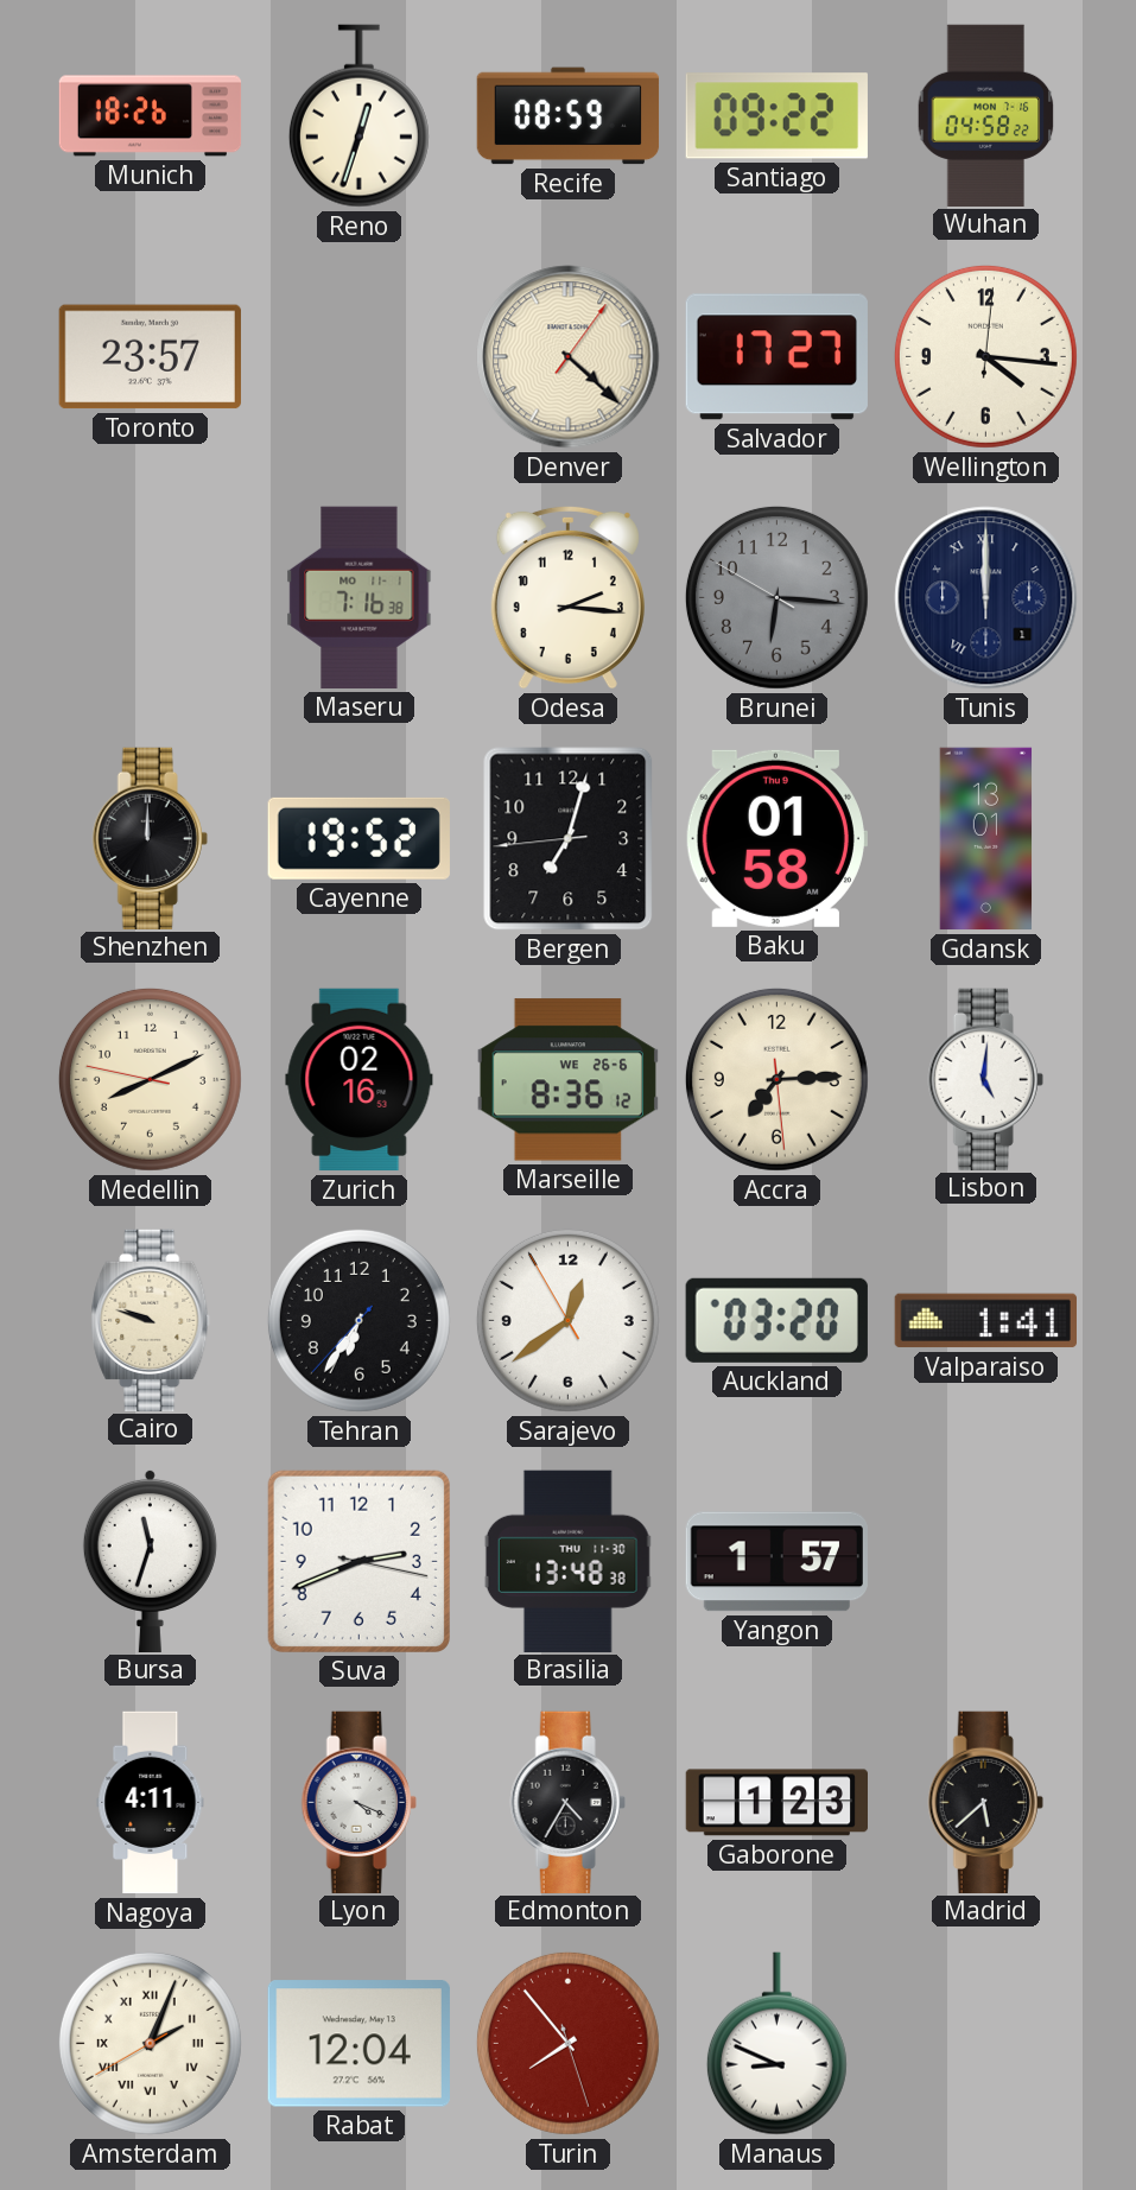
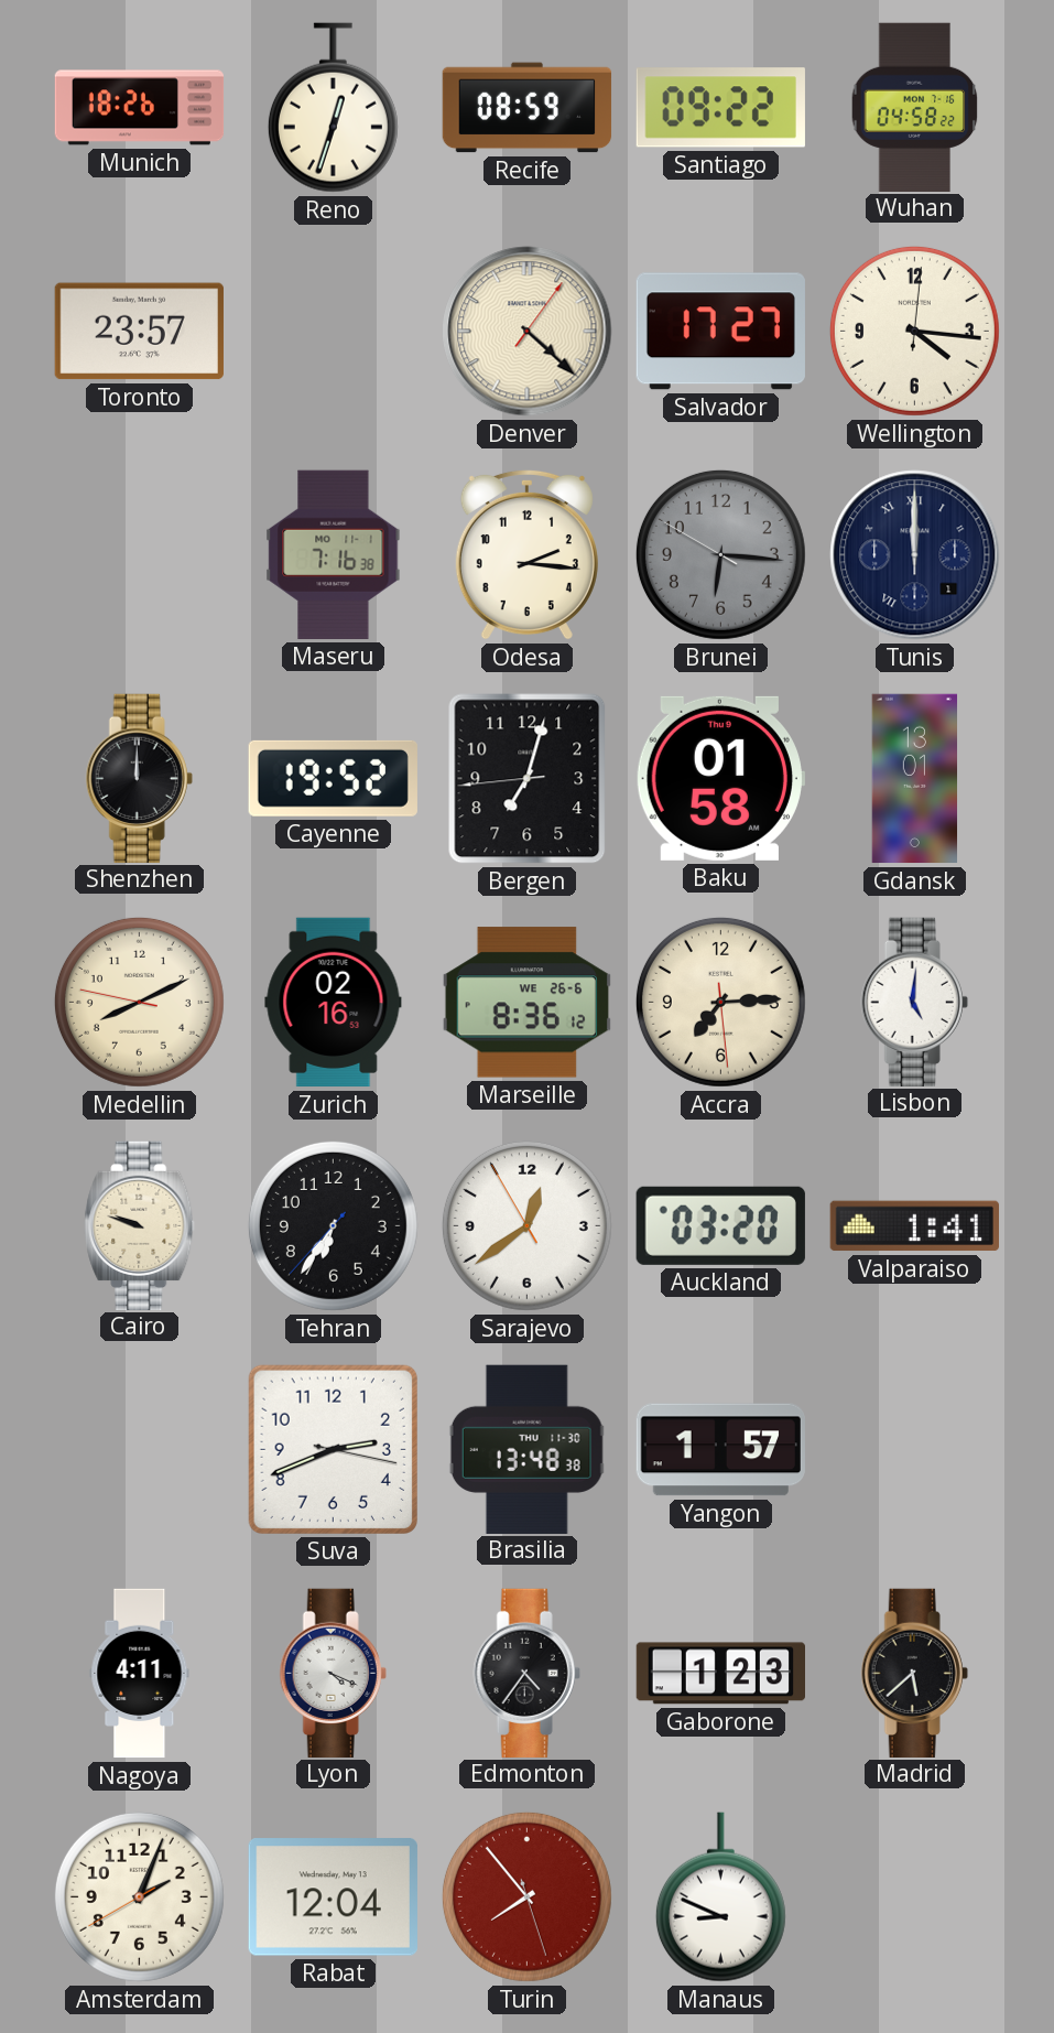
Bursa: 11:33 -> none (150, 1560)
Edmonton: 4:35 -> 4:36 (526, 1673)
Amsterdam numerals: Roman -> Arabic (139, 1896)
